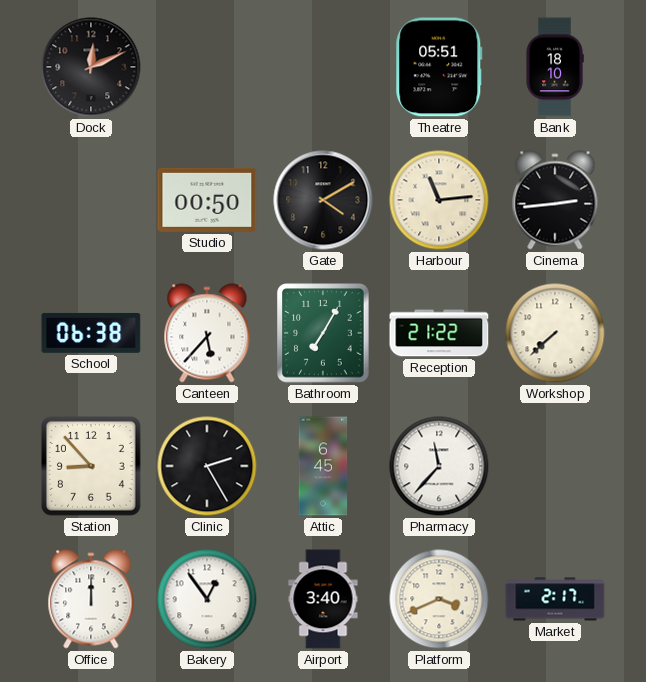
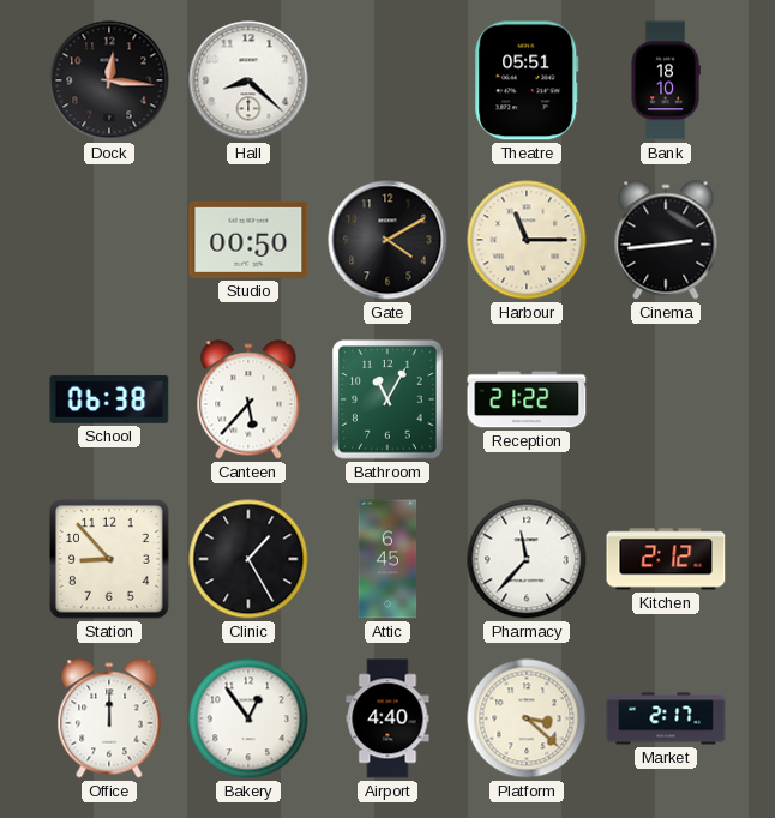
Dock: 12:11 -> 12:16 (109, 80)
Hall: none -> 8:22 (248, 80)
Harbour: 11:14 -> 11:15 (527, 240)
Bathroom: 7:05 -> 11:05 (387, 399)
Workshop: 7:38 -> none (555, 333)
Clinic: 2:25 -> 1:25 (248, 559)
Kitchen: none -> 2:12 (666, 559)
Airport: 3:40 -> 4:40 (387, 718)
Platform: 3:41 -> 3:22 (527, 718)
